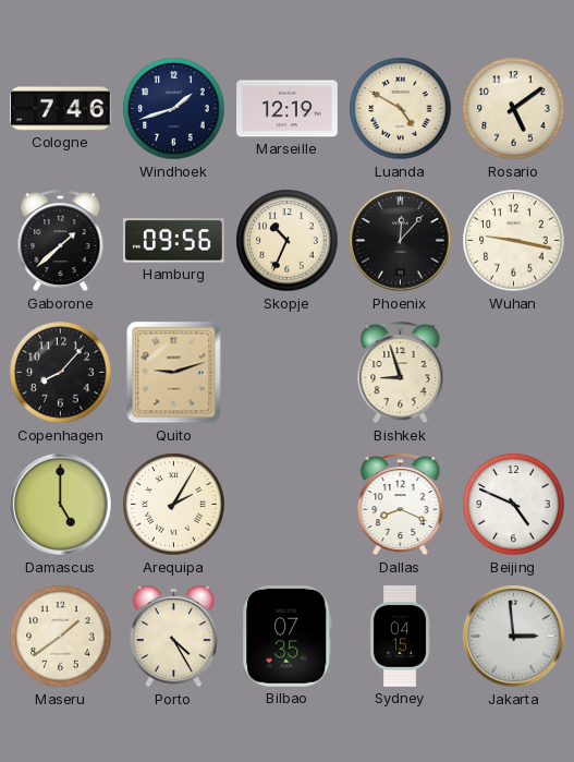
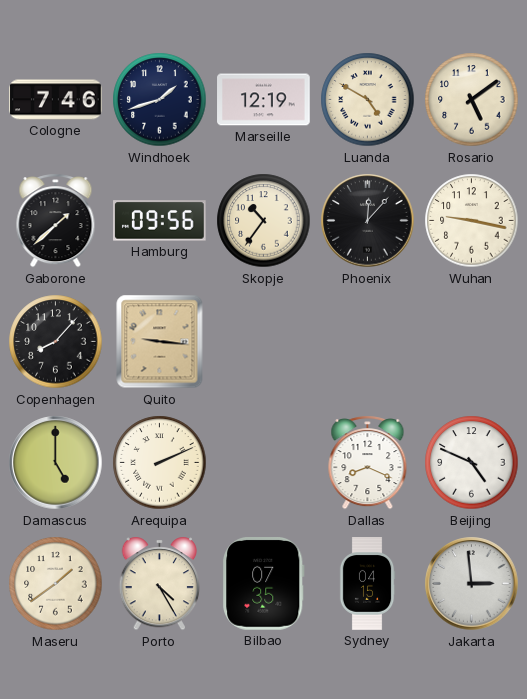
Skopje: 10:34 -> 10:36 (264, 221)
Quito: 9:12 -> 9:16 (160, 342)
Bishkek: 8:57 -> none (401, 373)
Arequipa: 2:05 -> 2:11 (160, 463)
